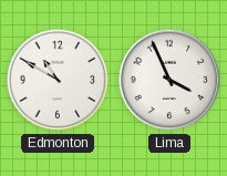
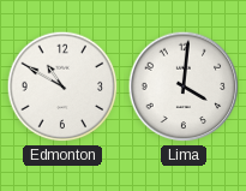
Lima: 3:56 -> 4:01 (184, 86)
